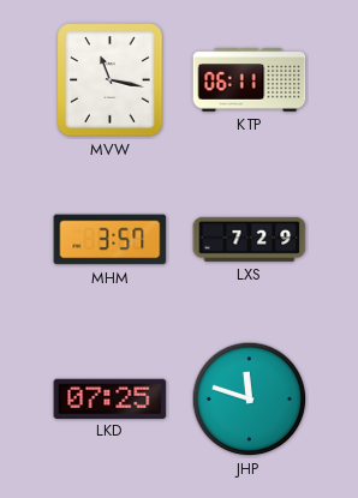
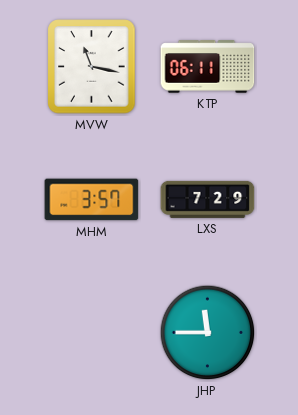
LKD: 07:25 -> none (111, 398)
JHP: 11:48 -> 11:45 (208, 333)
